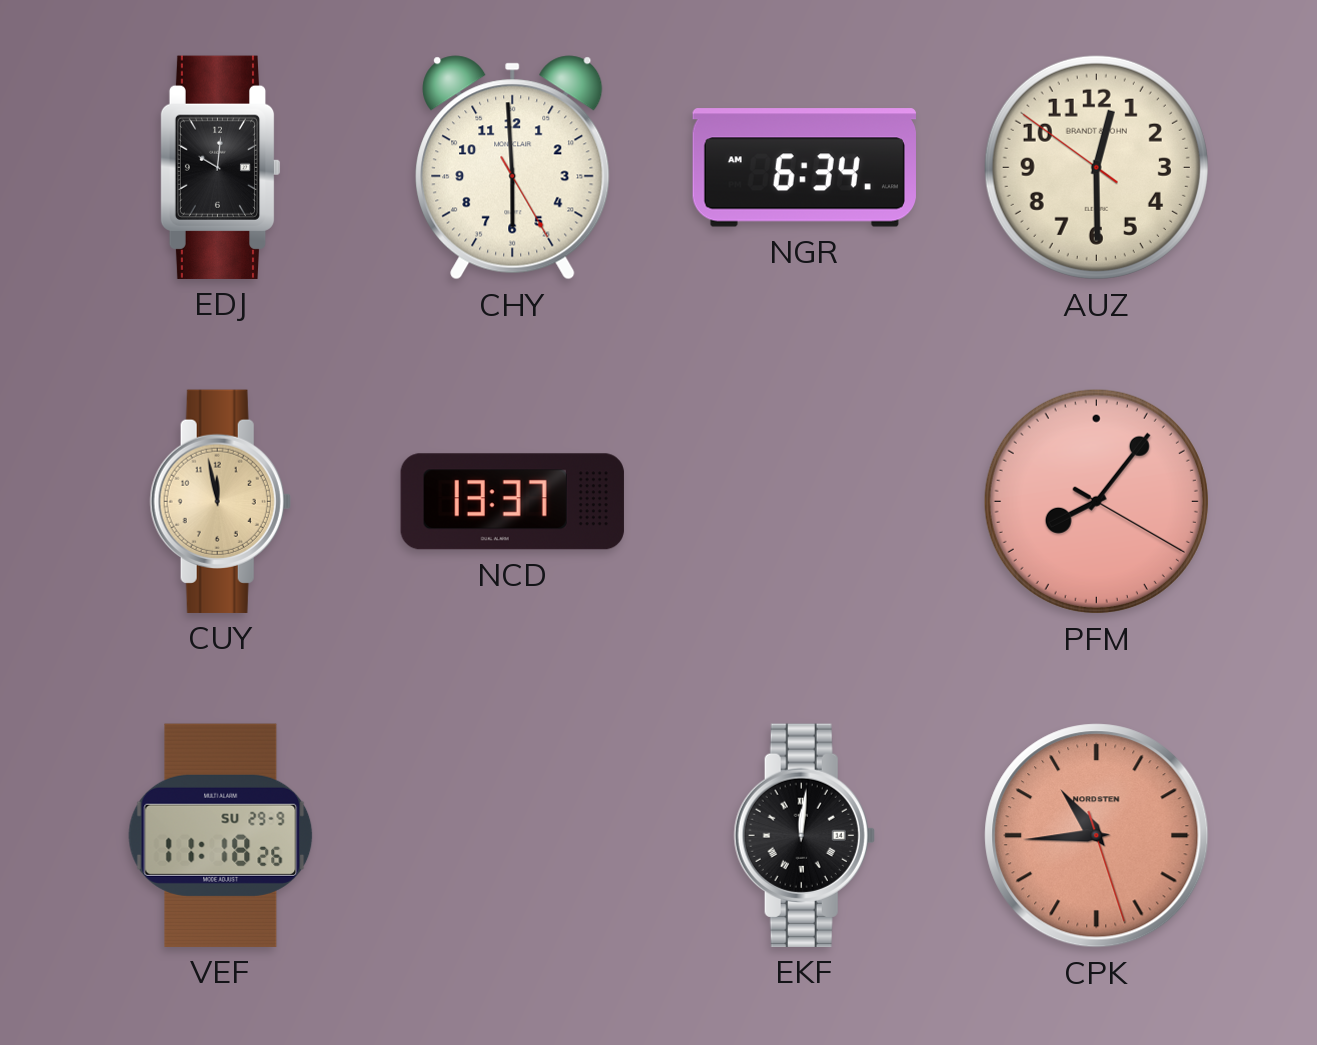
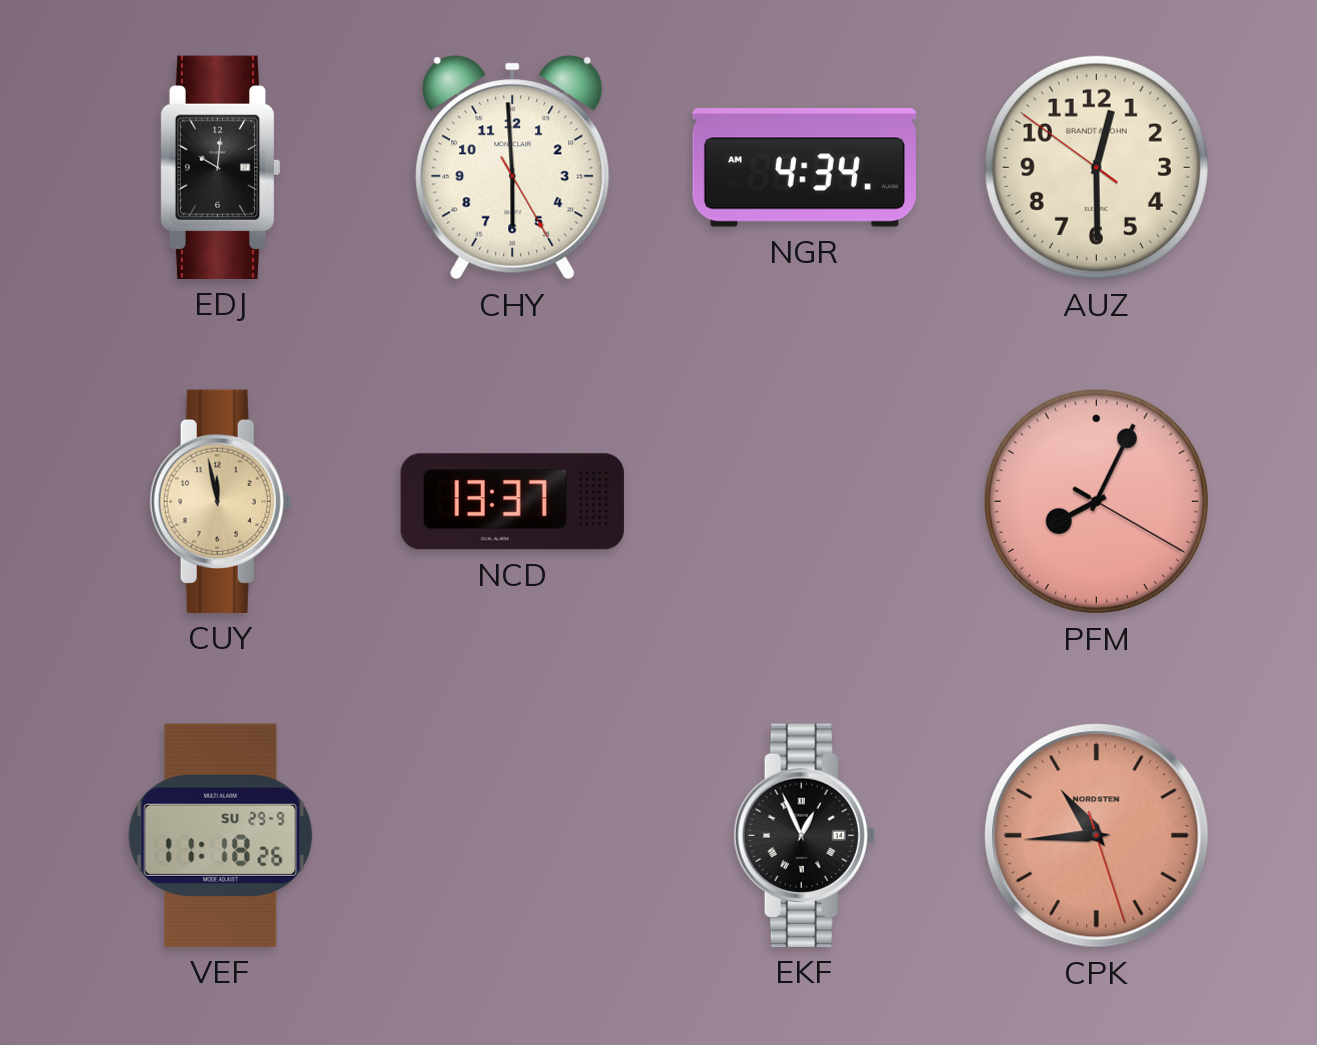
NGR: 6:34 -> 4:34 (804, 168)
PFM: 8:06 -> 8:04 (1096, 501)
EKF: 12:01 -> 12:56 (804, 835)
